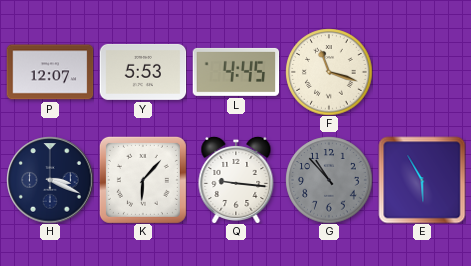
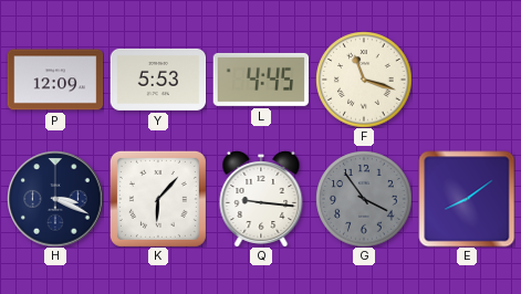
P: 12:07 -> 12:09 (55, 80)
G: 10:53 -> 3:54 (364, 199)
E: 5:55 -> 8:09 (467, 199)
